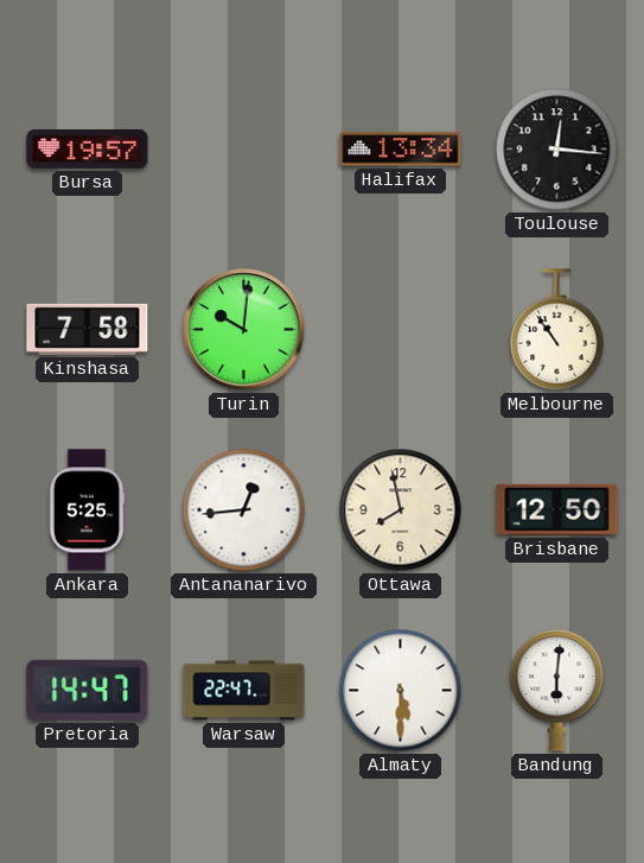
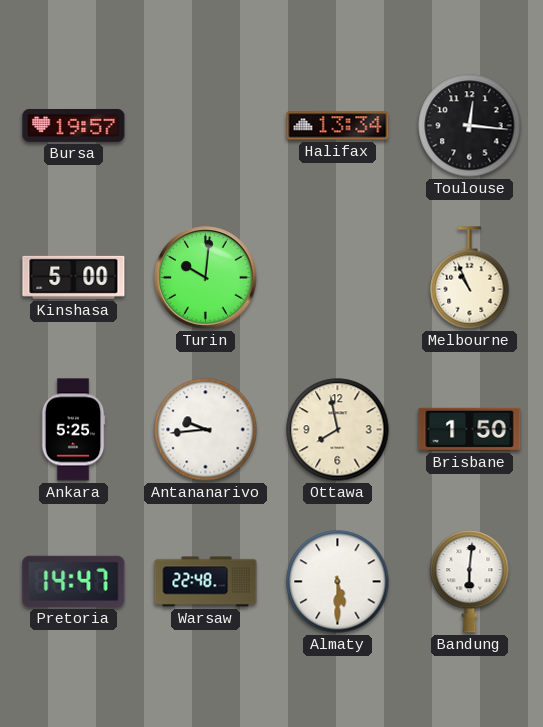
Kinshasa: 7:58 -> 5:00 (74, 277)
Melbourne: 10:54 -> 10:56 (470, 278)
Antananarivo: 12:44 -> 9:44 (206, 430)
Brisbane: 12:50 -> 1:50 (470, 429)
Warsaw: 22:47 -> 22:48 (206, 582)
